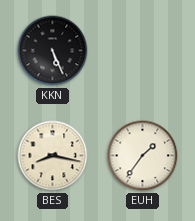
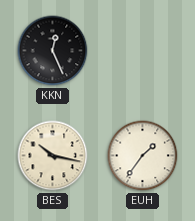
KKN: 5:26 -> 12:26 (53, 51)
BES: 8:17 -> 10:17 (53, 156)
